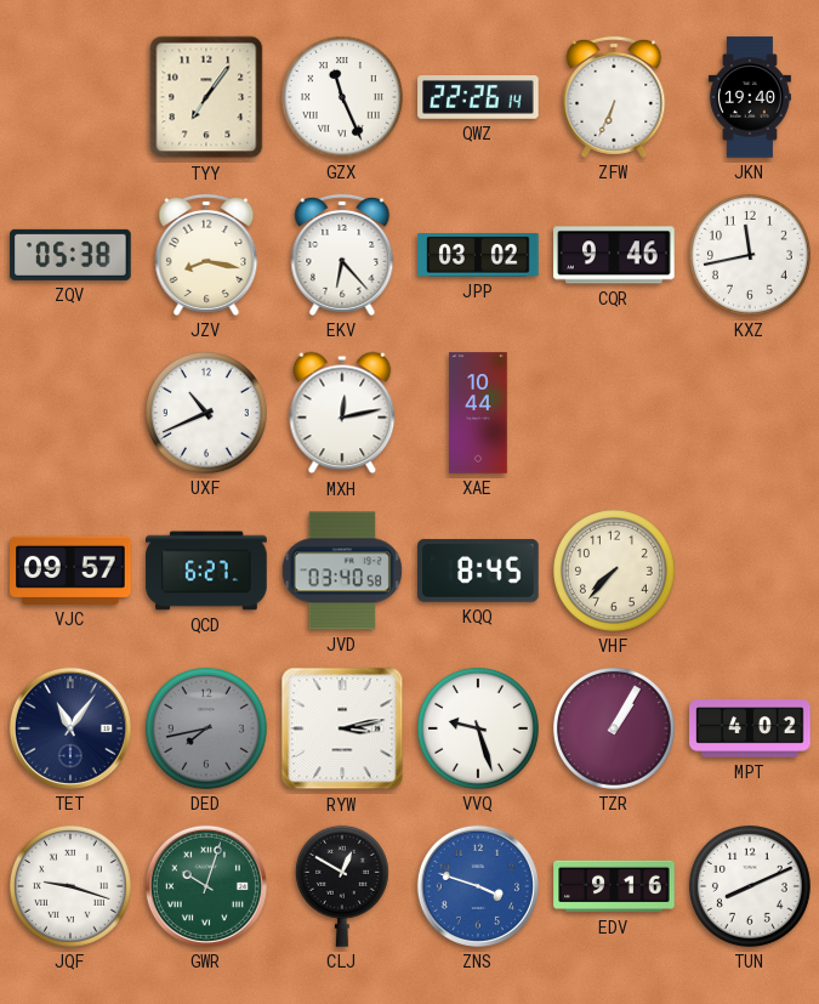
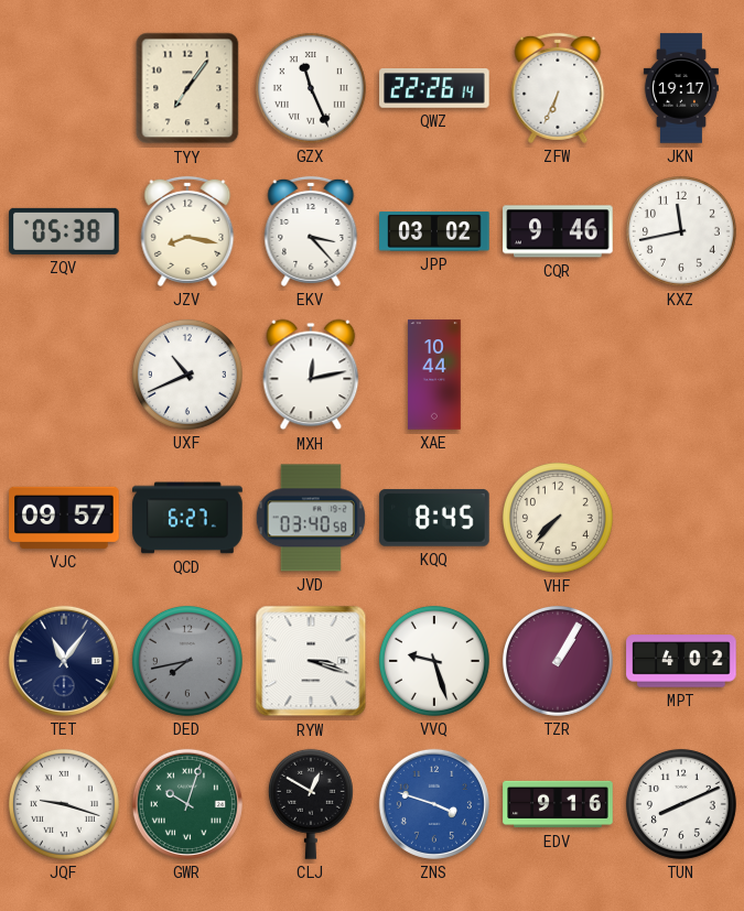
JKN: 19:40 -> 19:17 (681, 88)
EKV: 6:23 -> 3:23 (311, 231)
RYW: 3:13 -> 3:18 (311, 661)
